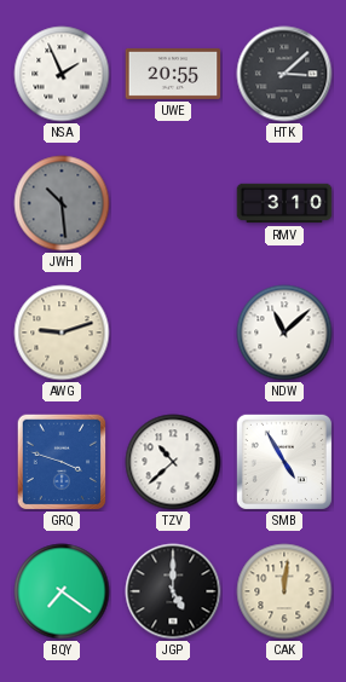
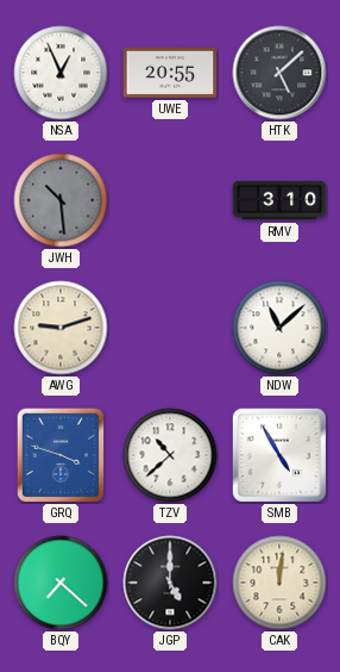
NSA: 1:56 -> 12:56 (61, 73)
HTK: 3:08 -> 5:08 (279, 73)
BQY: 7:21 -> 7:22 (61, 583)
